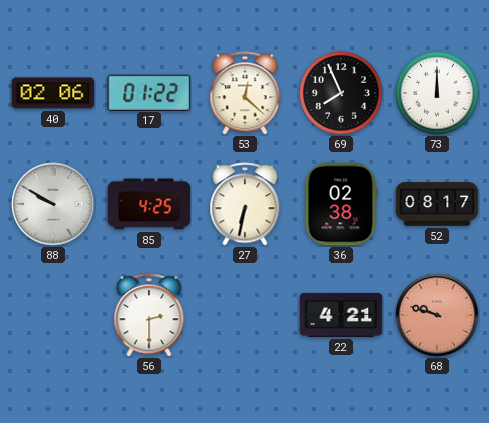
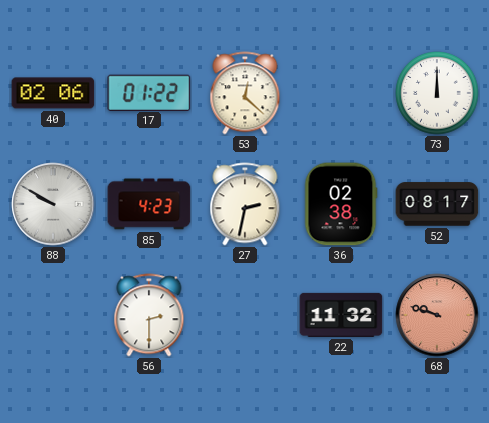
69: 7:56 -> none (341, 93)
85: 4:25 -> 4:23 (149, 204)
27: 6:32 -> 2:32 (245, 204)
22: 4:21 -> 11:32 (341, 315)
